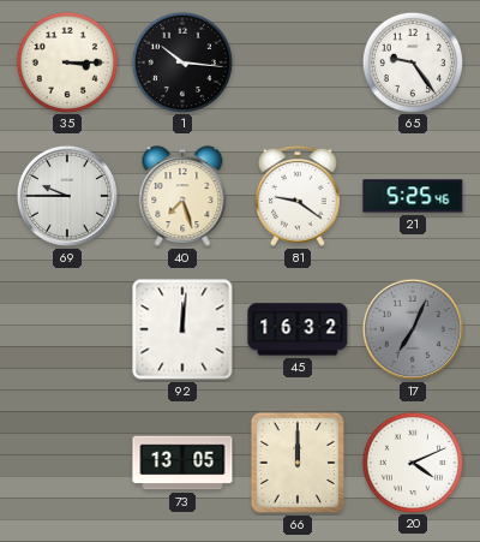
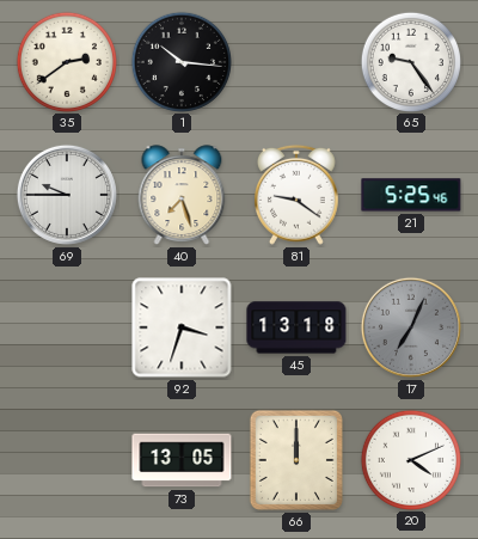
35: 3:15 -> 2:39 (66, 61)
92: 12:01 -> 3:33 (182, 327)
45: 16:32 -> 13:18 (296, 327)
